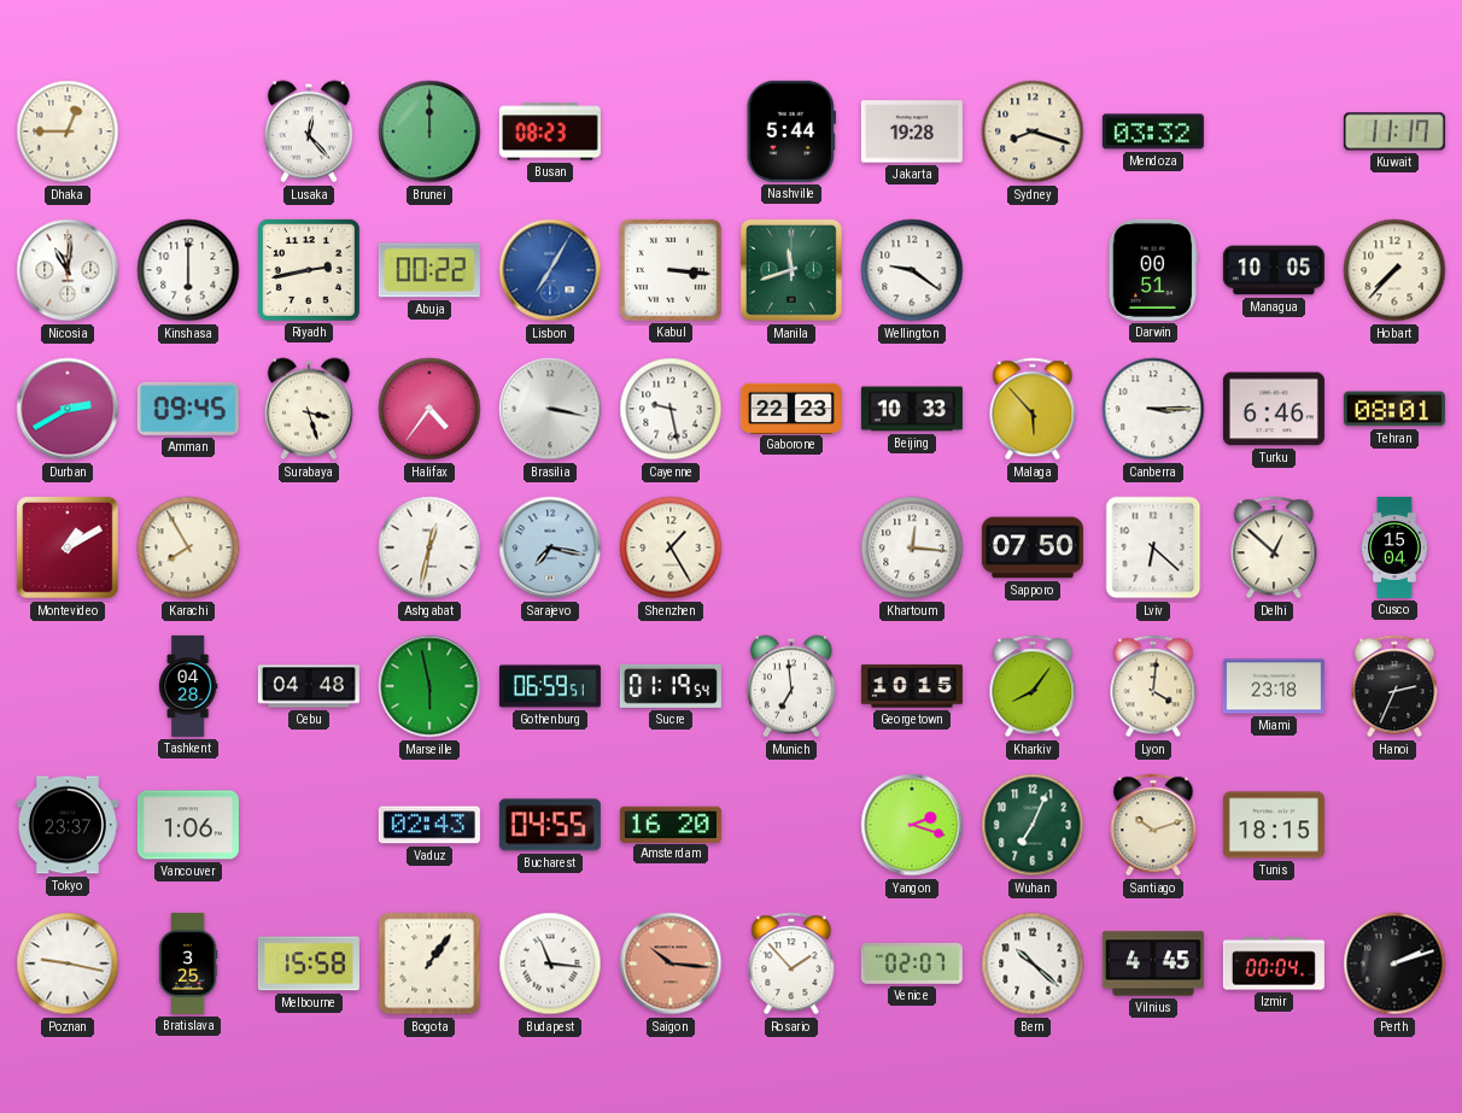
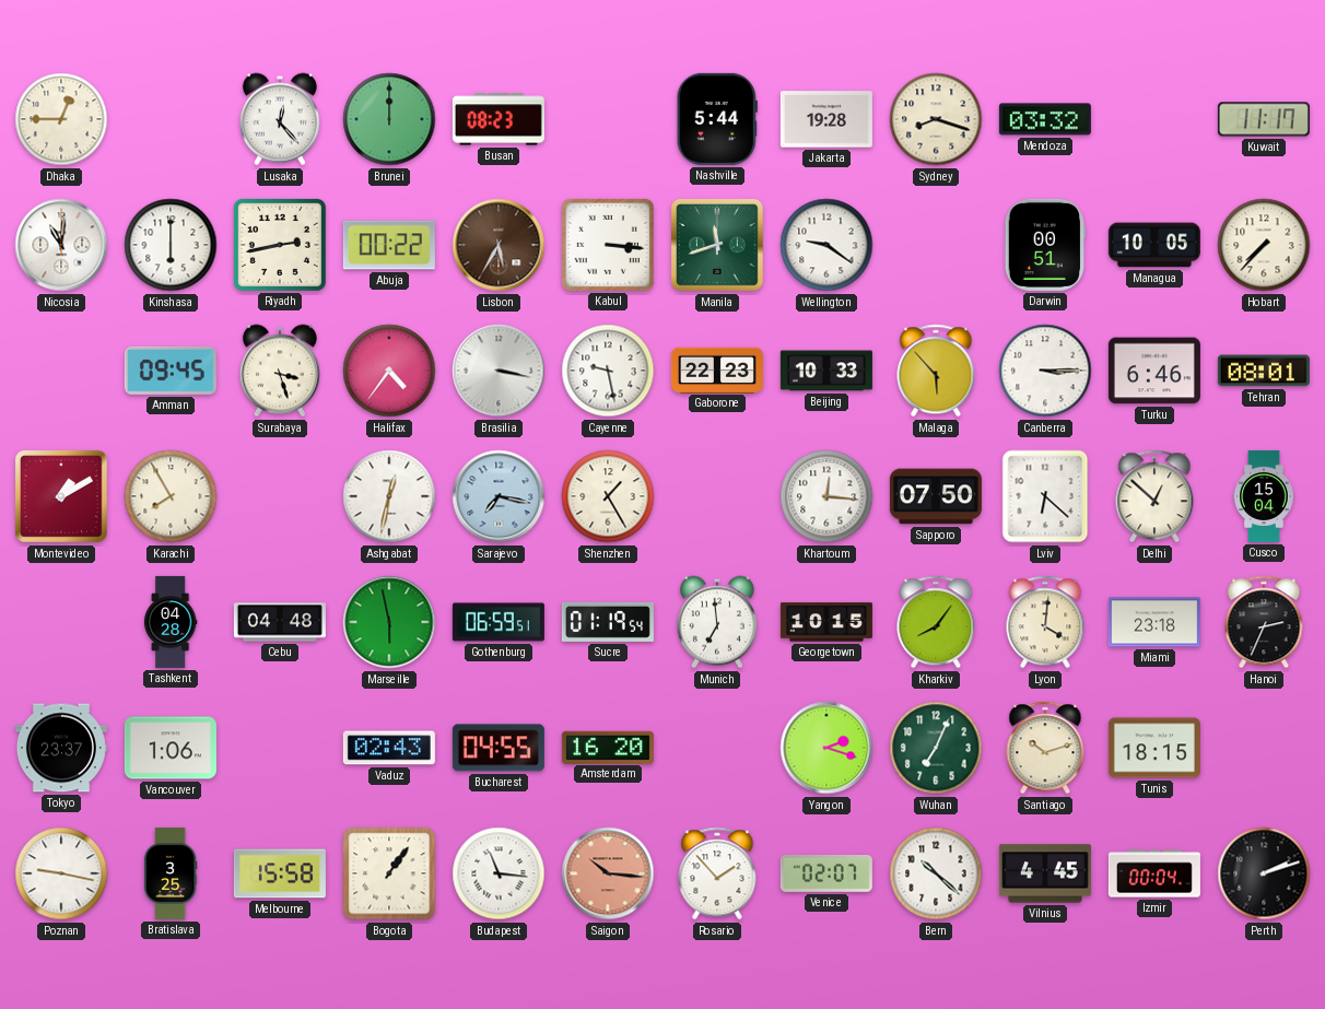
Lisbon: 7:05 -> 5:35 (499, 245)
Lisbon dial: blue -> brown (499, 245)
Durban: 2:40 -> none (68, 409)
